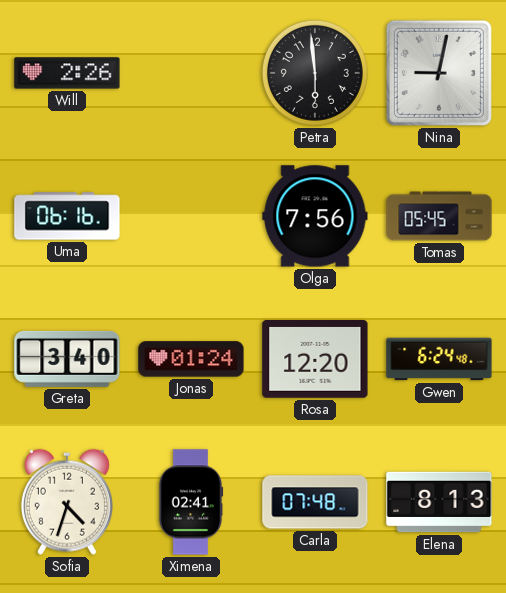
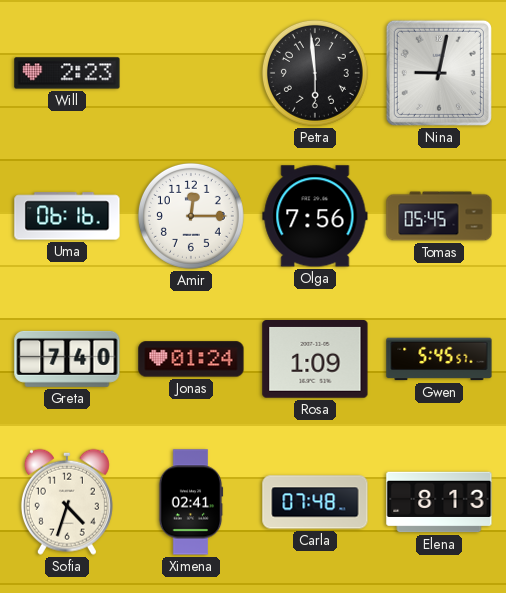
Will: 2:26 -> 2:23 (67, 73)
Amir: none -> 12:15 (191, 216)
Greta: 3:40 -> 7:40 (67, 359)
Rosa: 12:20 -> 1:09 (315, 360)
Gwen: 6:24 -> 5:45 (439, 359)
